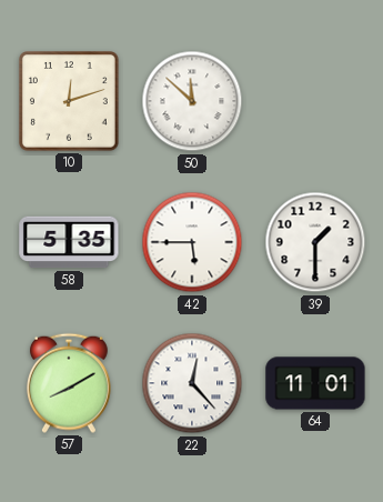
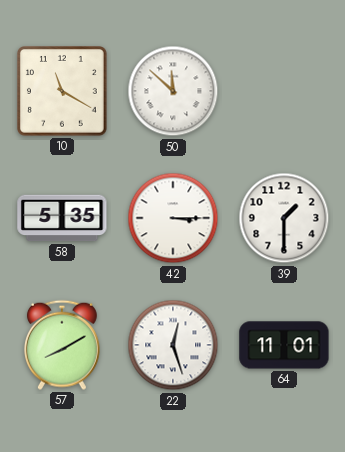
10: 12:12 -> 11:20 (63, 92)
42: 5:45 -> 3:15 (173, 218)
22: 12:23 -> 12:27 (173, 345)
